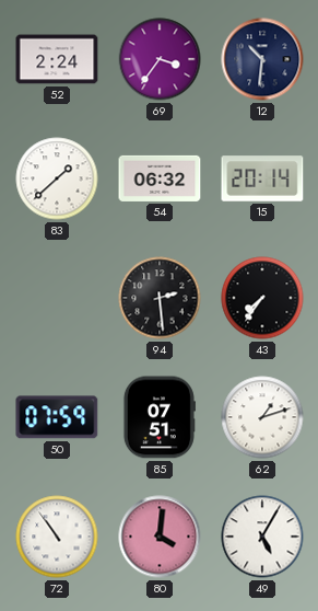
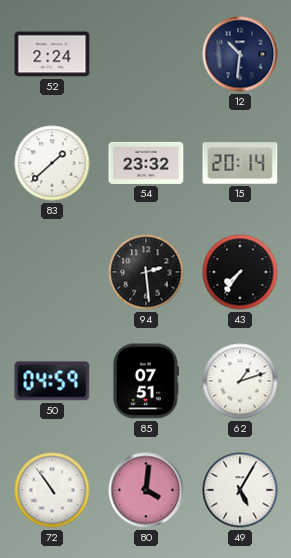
69: 3:36 -> none (160, 59)
54: 06:32 -> 23:32 (146, 163)
50: 07:59 -> 04:59 (52, 381)
